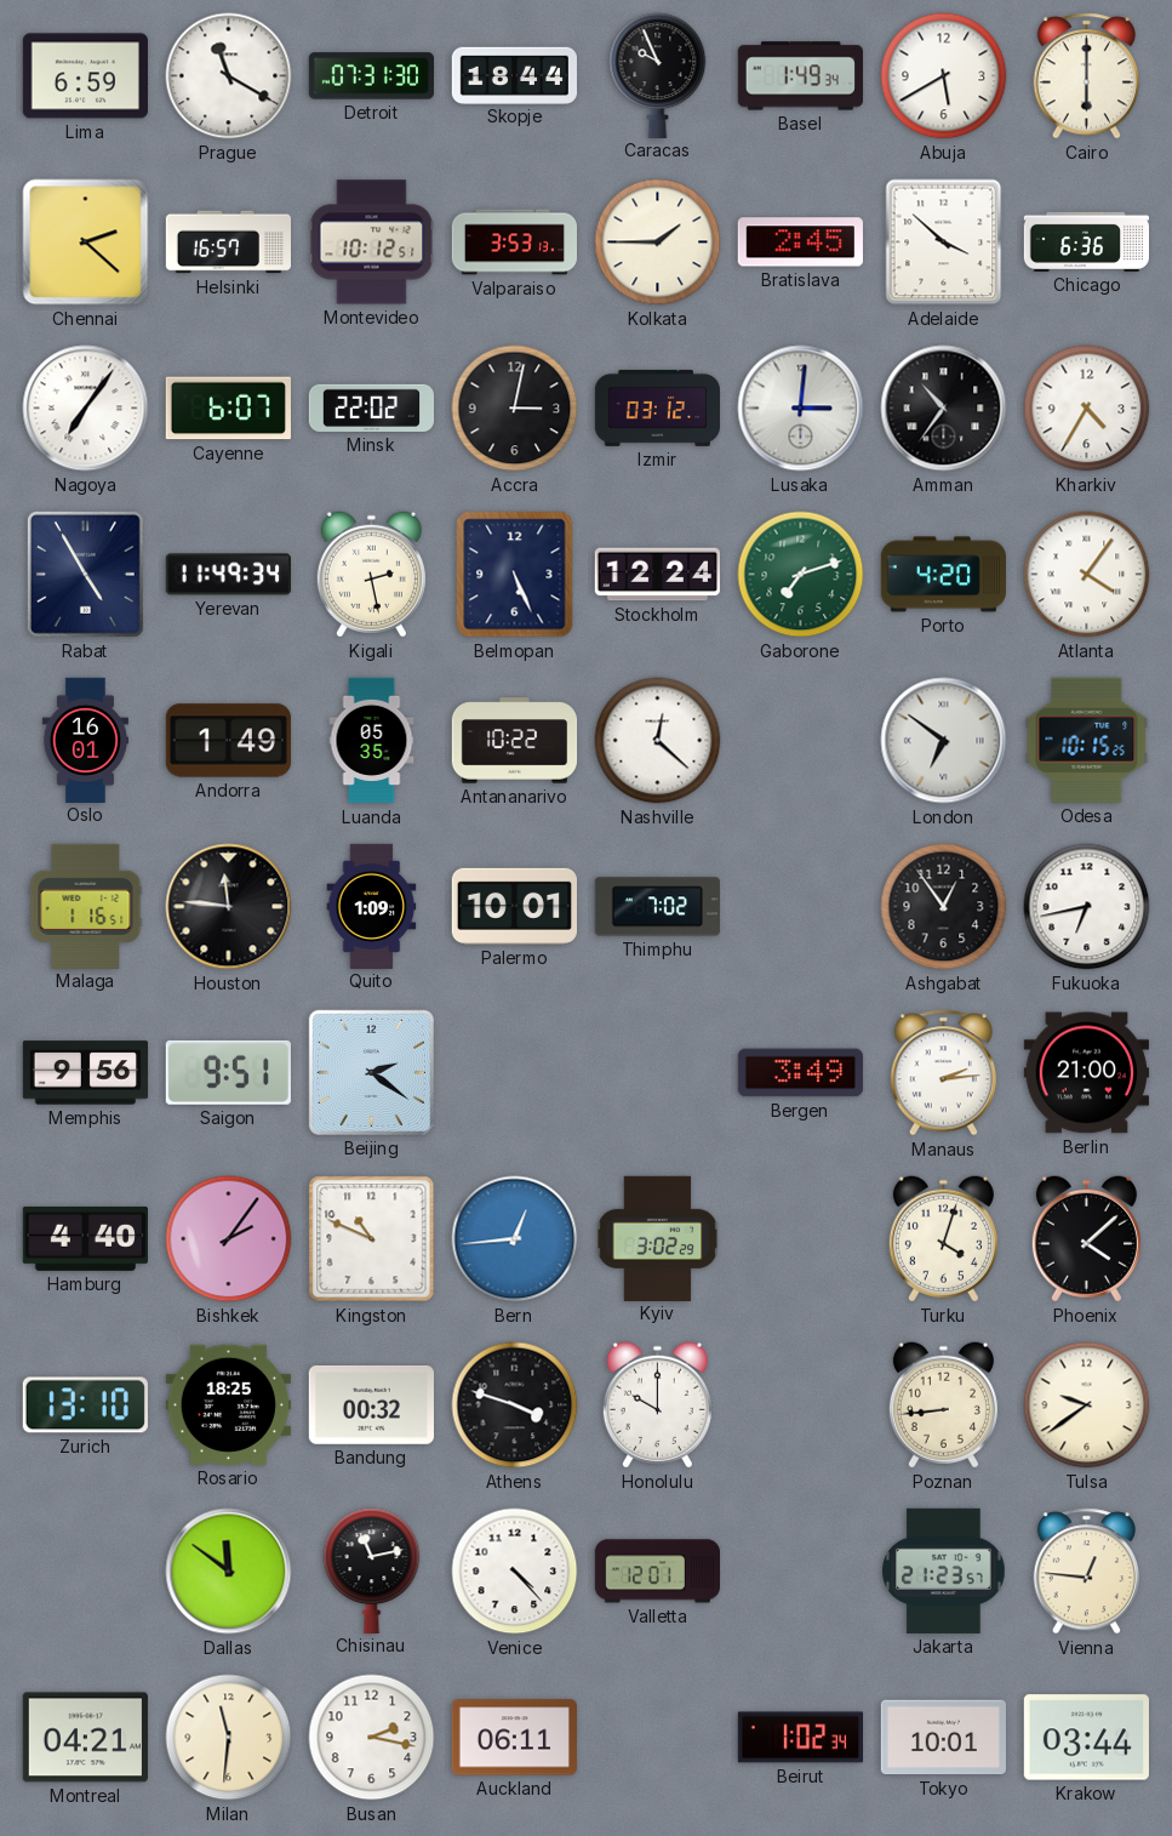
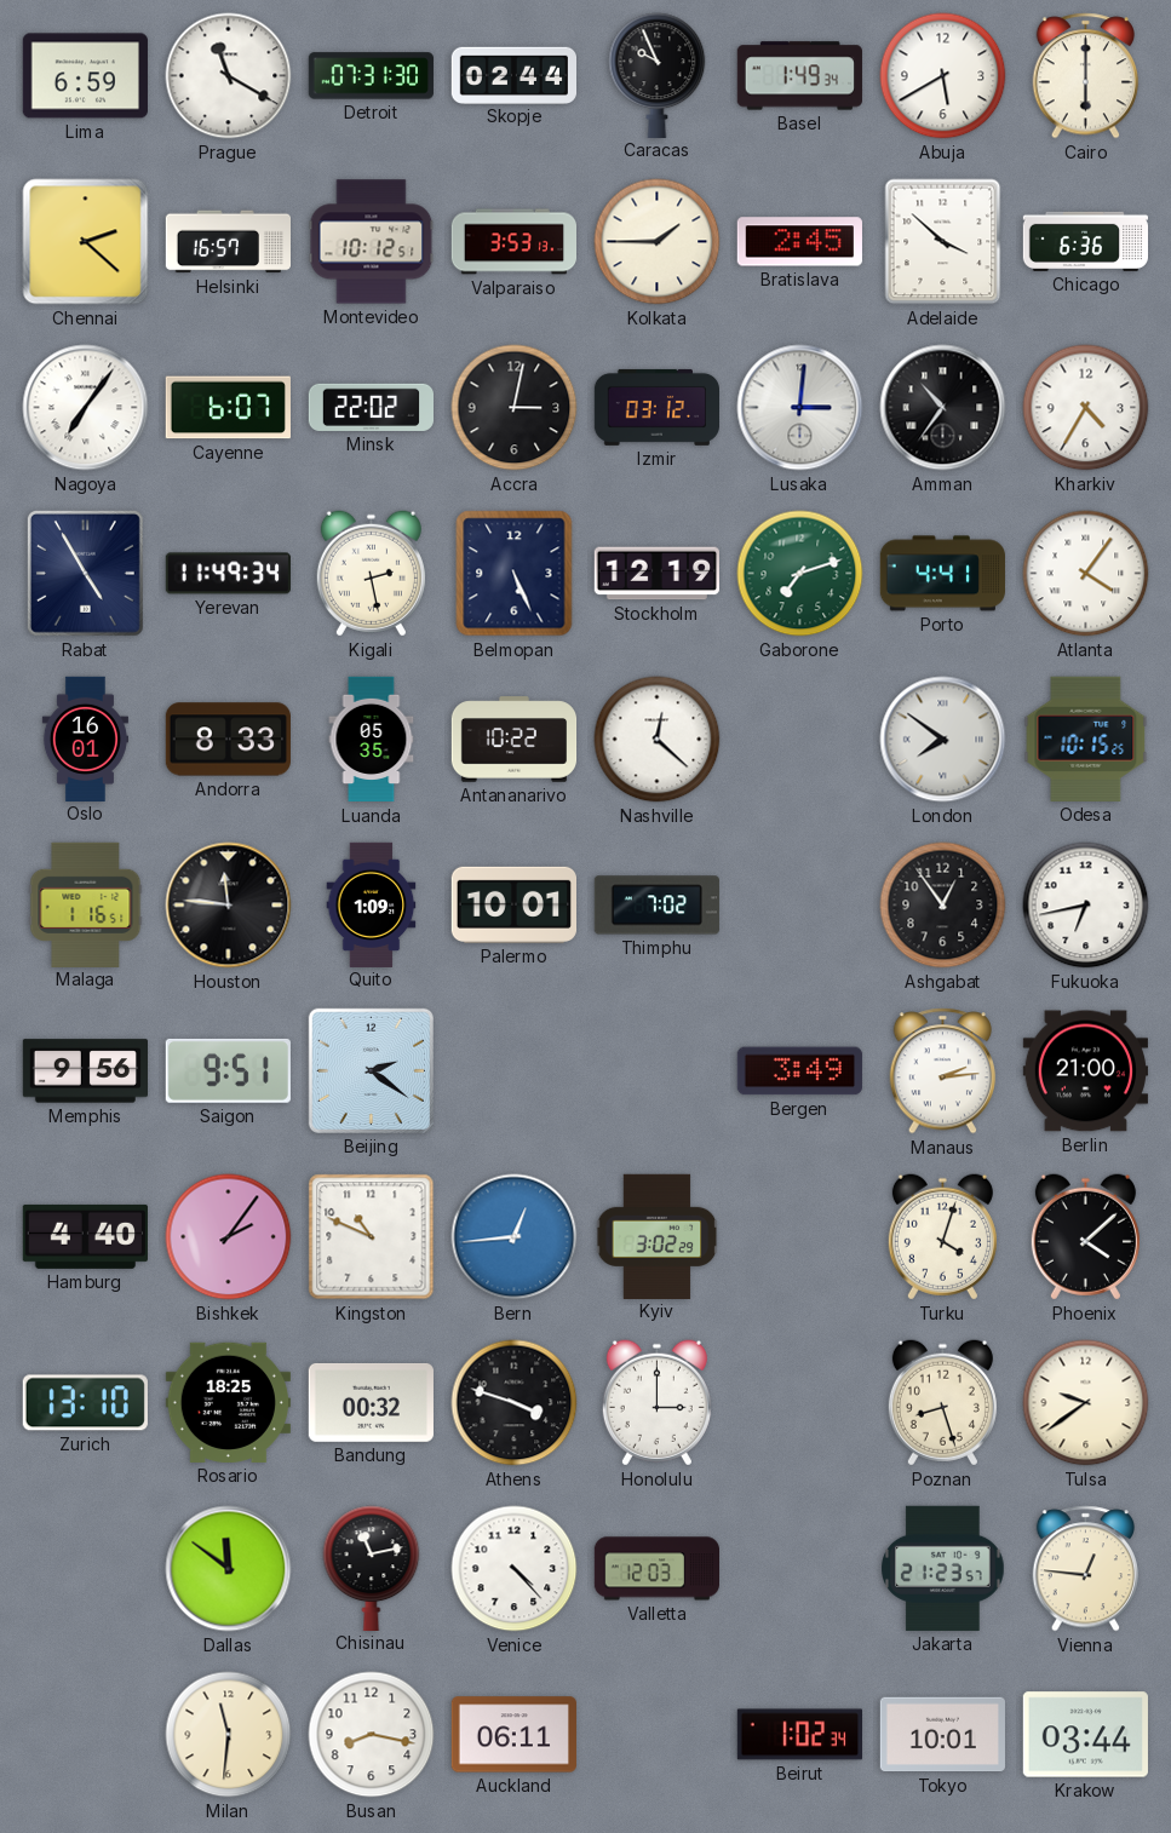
Skopje: 18:44 -> 02:44 (513, 75)
Stockholm: 12:24 -> 12:19 (656, 574)
Porto: 4:20 -> 4:41 (942, 574)
Andorra: 1:49 -> 8:33 (228, 740)
London: 6:51 -> 7:51 (943, 740)
Honolulu: 10:00 -> 3:00 (656, 1403)
Poznan: 8:44 -> 8:27 (942, 1403)
Valletta: 12:01 -> 12:03 (656, 1569)
Montreal: 04:21 -> none (85, 1738)
Busan: 2:17 -> 8:17 (372, 1735)
